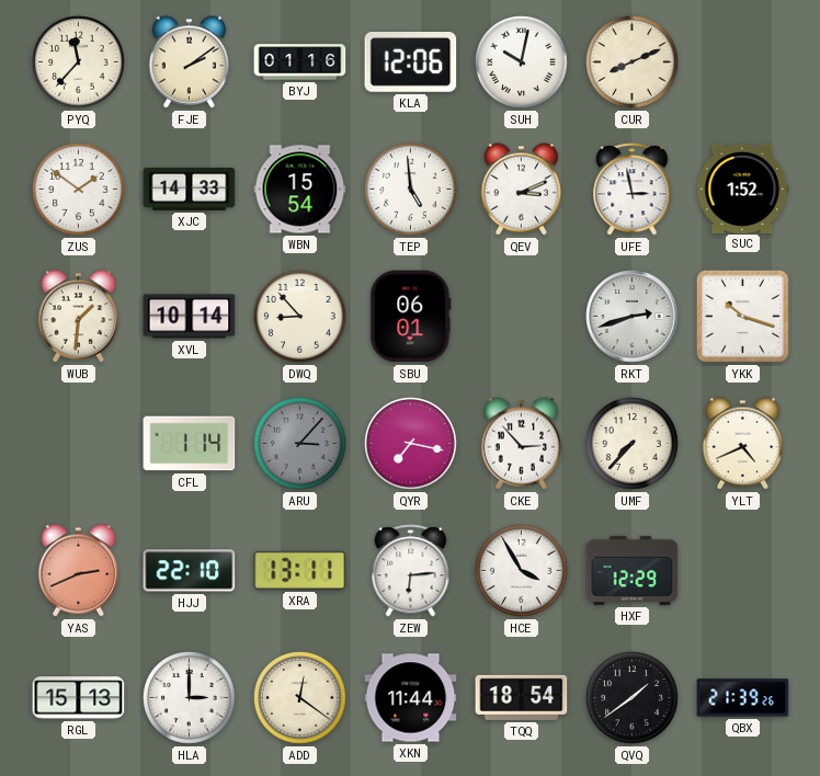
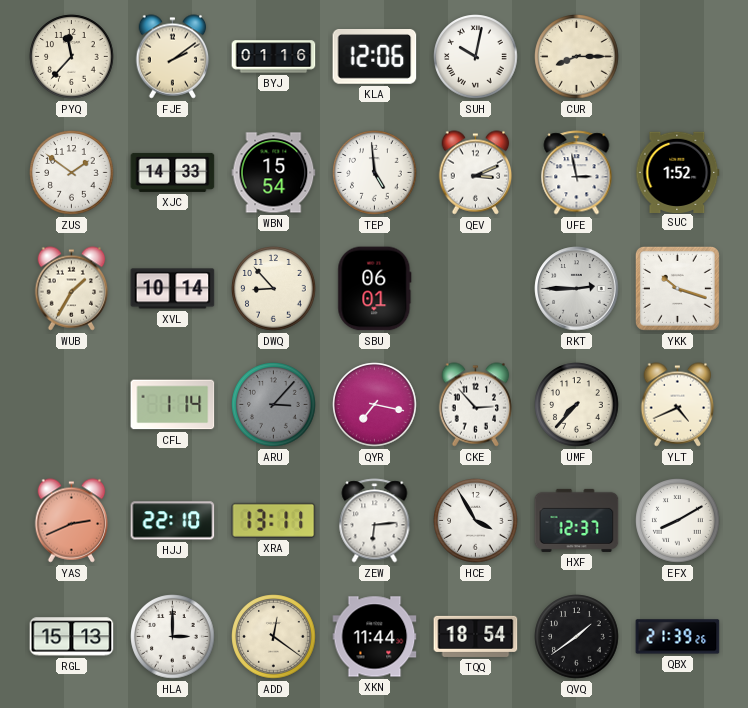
CUR: 8:11 -> 8:15 (577, 57)
WUB: 1:31 -> 1:35 (72, 289)
RKT: 2:42 -> 2:45 (577, 289)
HXF: 12:29 -> 12:37 (577, 520)
EFX: none -> 8:10 (678, 521)
